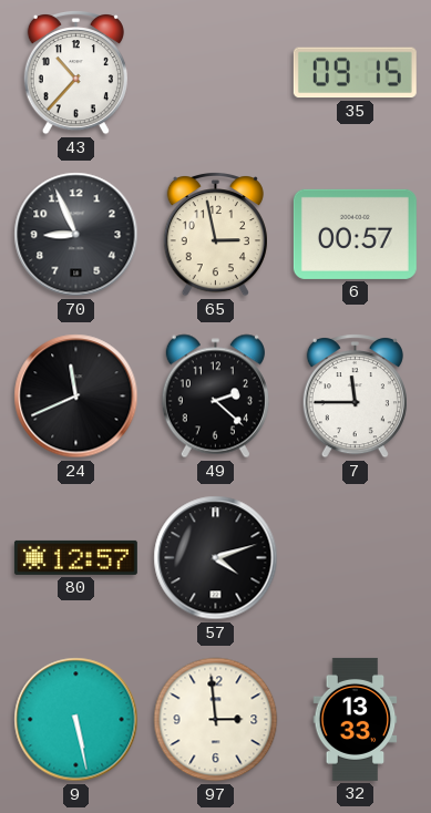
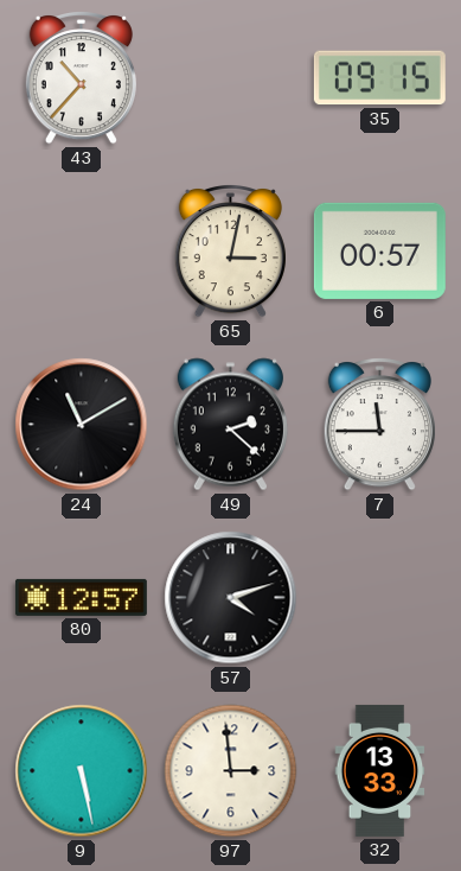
70: 8:56 -> none (76, 235)
65: 2:58 -> 3:02 (230, 252)
24: 11:41 -> 11:10 (82, 425)
